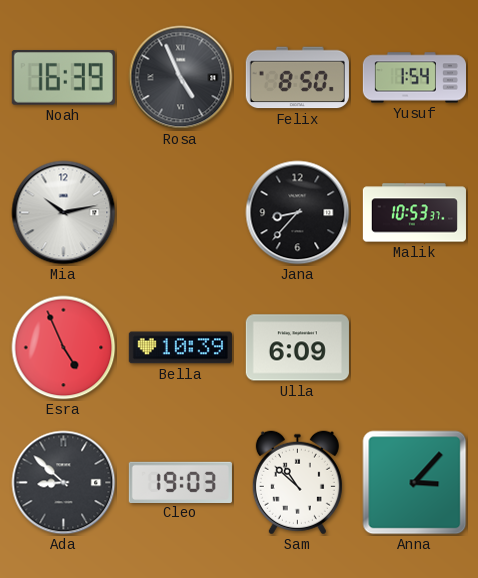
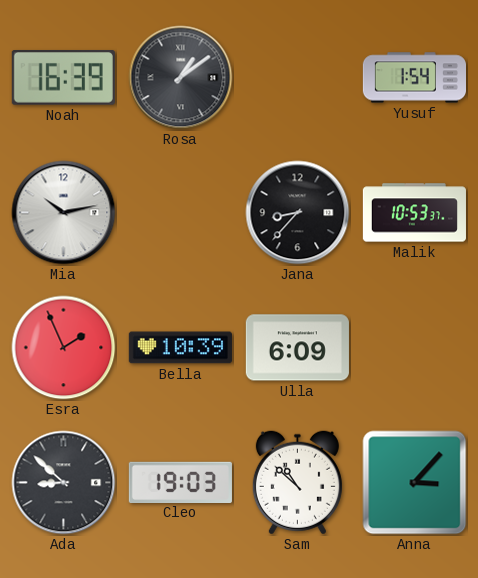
Rosa: 4:56 -> 1:09 (181, 78)
Felix: 8:50 -> none (297, 78)
Esra: 4:56 -> 1:56 (64, 348)
